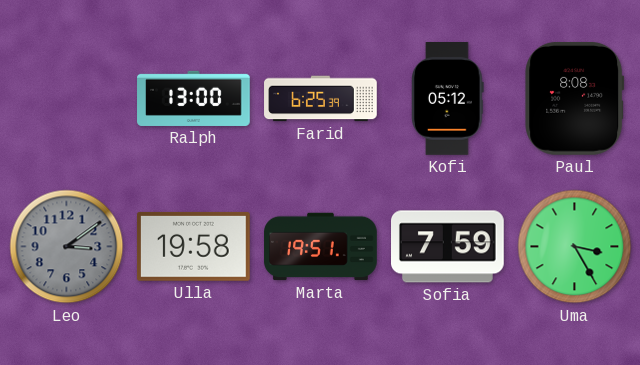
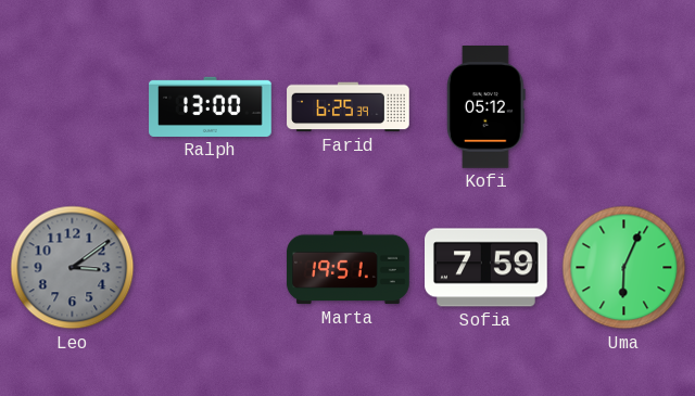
Paul: 8:08 -> none (575, 98)
Ulla: 19:58 -> none (193, 247)
Uma: 3:25 -> 6:04 (624, 268)
